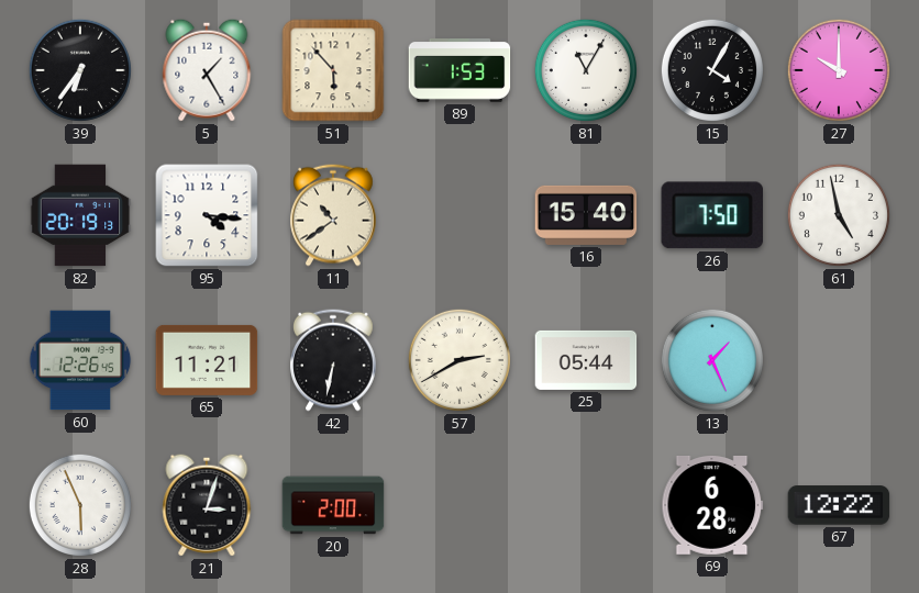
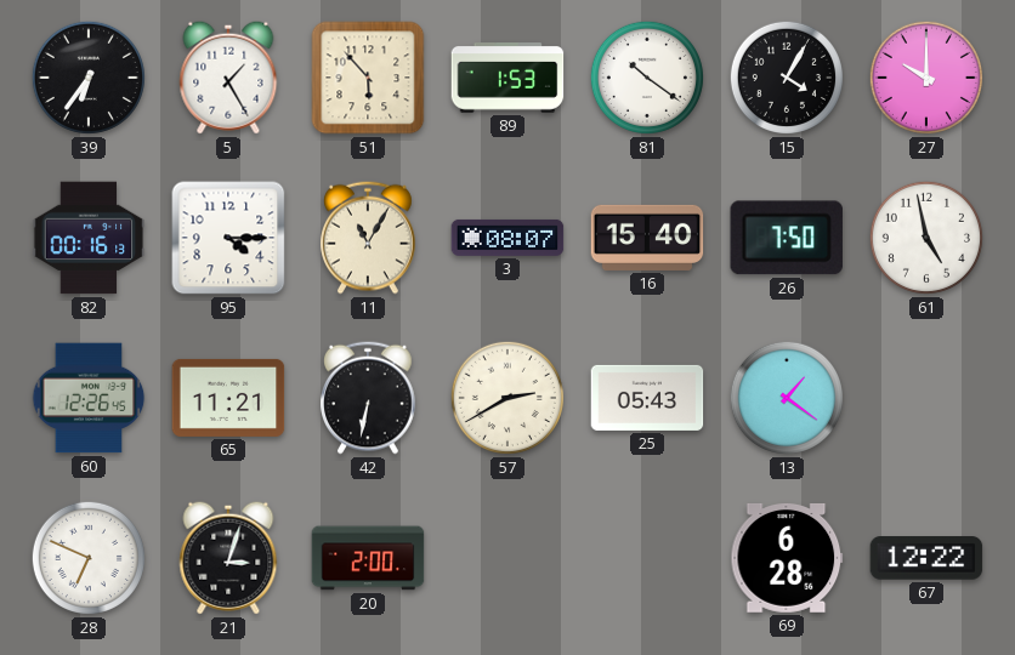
81: 11:05 -> 10:21 (647, 78)
82: 20:19 -> 00:16 (89, 238)
95: 4:16 -> 4:15 (228, 238)
11: 10:39 -> 11:05 (369, 238)
3: none -> 08:07 (508, 238)
25: 05:44 -> 05:43 (647, 398)
13: 1:26 -> 1:21 (787, 398)
28: 5:56 -> 6:49 (89, 558)
